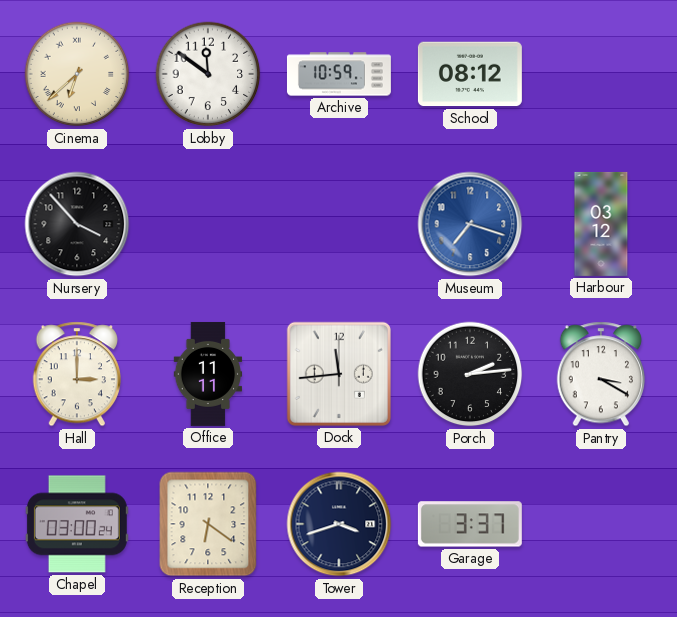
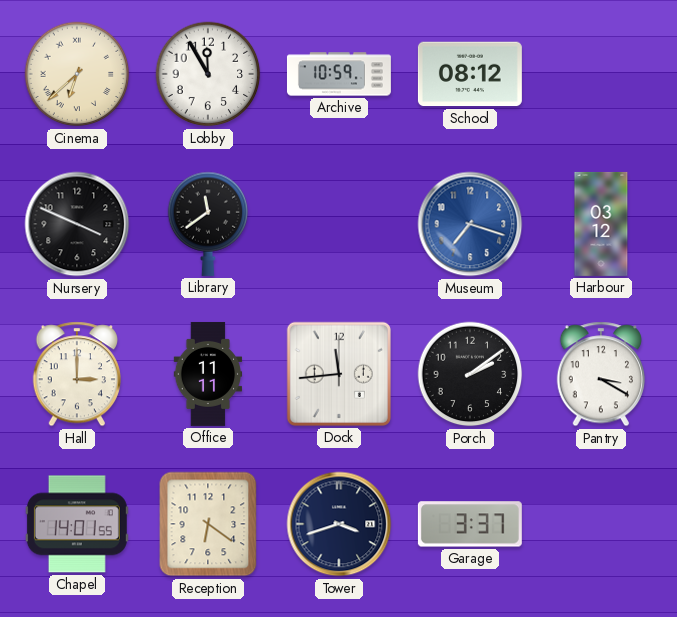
Lobby: 11:51 -> 11:55 (208, 74)
Nursery: 3:53 -> 3:49 (77, 224)
Library: none -> 11:39 (208, 224)
Porch: 2:14 -> 2:09 (470, 374)
Chapel: 03:00 -> 14:01 (77, 524)
